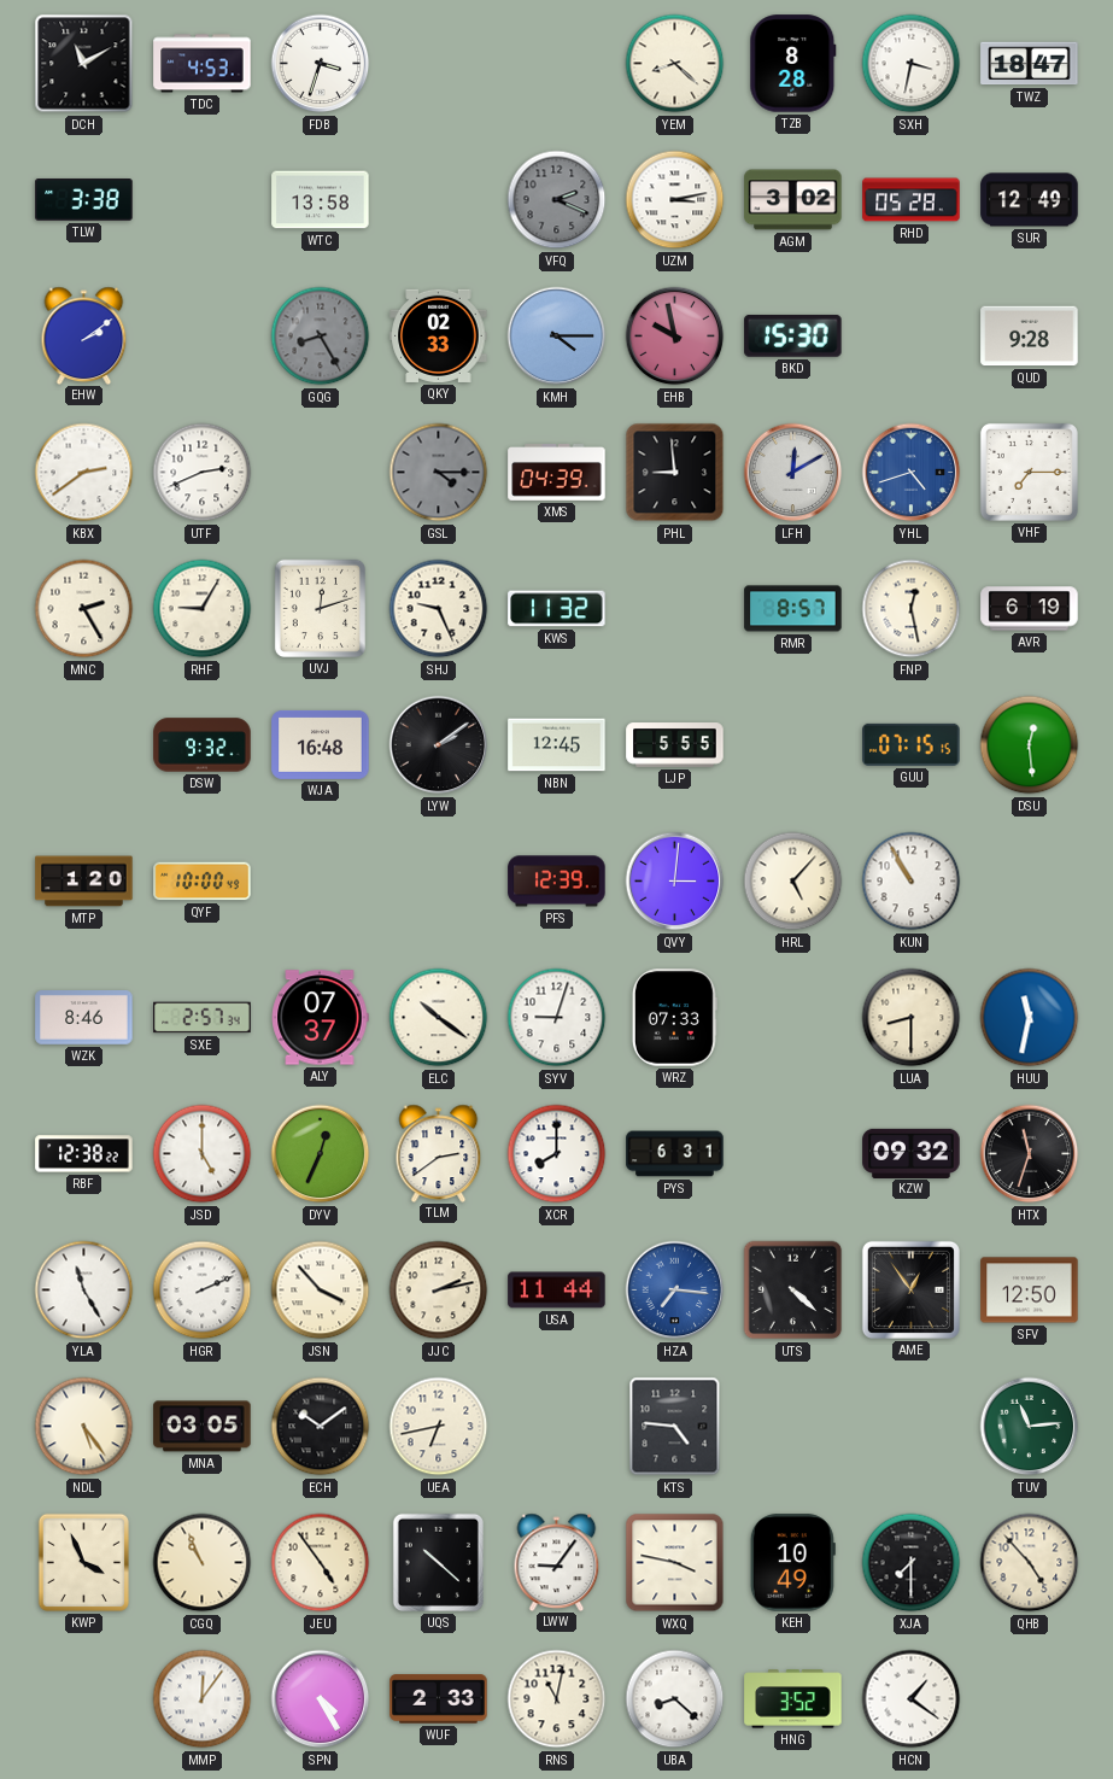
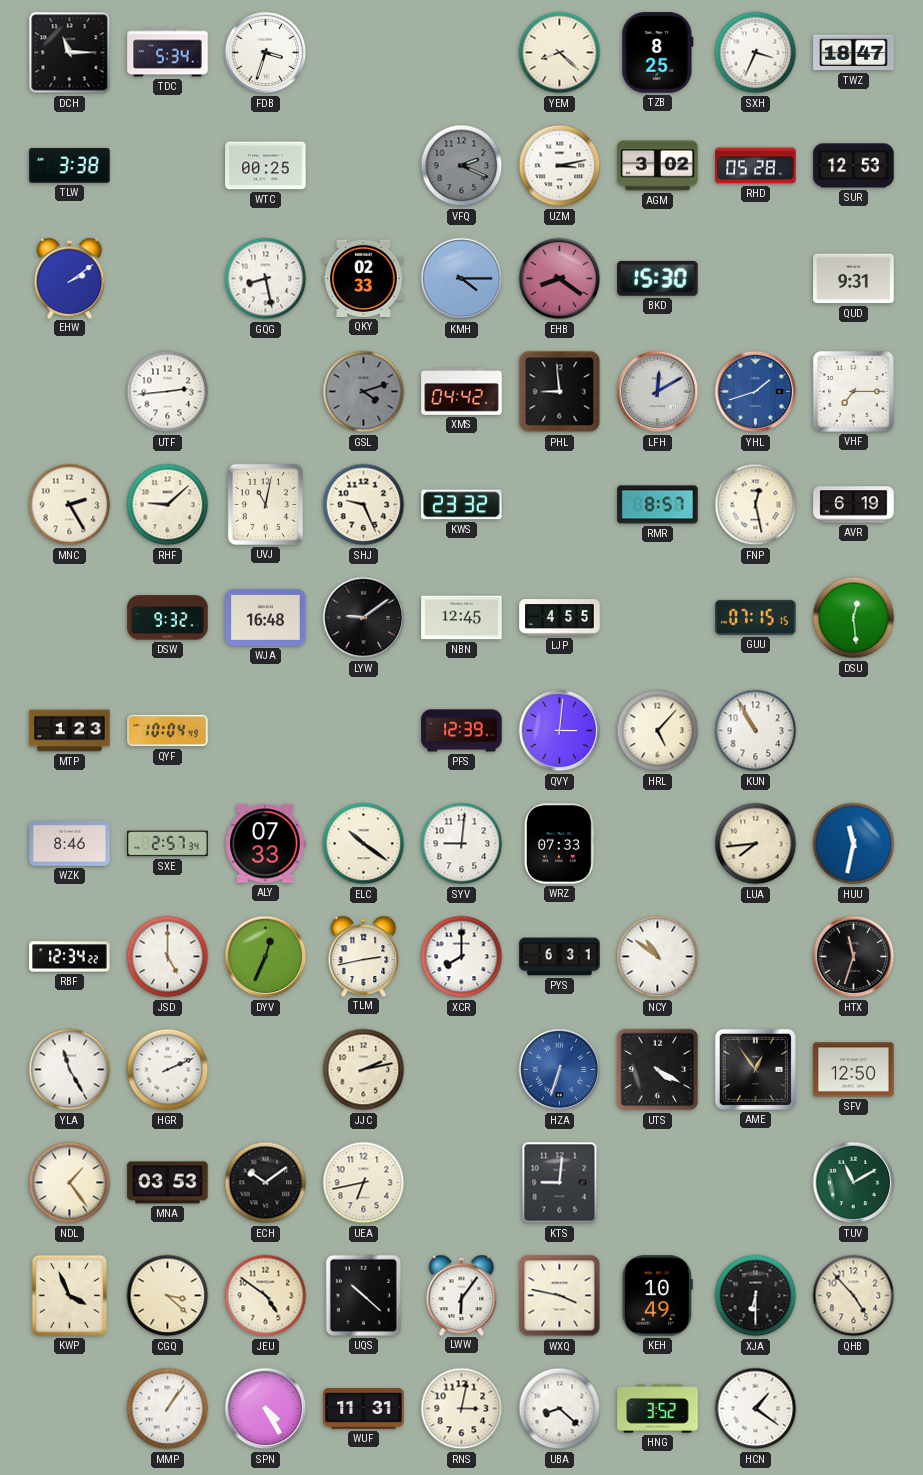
DCH: 11:10 -> 11:15 (70, 53)
TDC: 4:53 -> 5:34 (168, 53)
TZB: 8:28 -> 8:25 (658, 53)
SXH: 3:32 -> 3:34 (756, 53)
WTC: 13:58 -> 00:25 (266, 166)
SUR: 12:49 -> 12:53 (854, 166)
GQG: 8:25 -> 8:28 (266, 279)
GQG dial: grey -> white (266, 279)
EHB: 9:58 -> 8:21 (560, 279)
QUD: 9:28 -> 9:31 (854, 279)
KBX: 2:39 -> none (84, 473)
UTF: 2:41 -> 2:44 (168, 392)
GSL: 4:15 -> 4:12 (364, 392)
XMS: 04:39 -> 04:42 (462, 392)
YHL: 4:42 -> 1:42 (756, 392)
RHF: 9:05 -> 9:08 (168, 505)
UVJ: 12:12 -> 11:02 (265, 504)
KWS: 11:32 -> 23:32 (462, 505)
LYW: 2:09 -> 9:09 (364, 618)
LJP: 5:55 -> 4:55 (560, 618)
MTP: 1:20 -> 1:23 (70, 731)
QYF: 10:00 -> 10:04 (168, 731)
ALY: 07:37 -> 07:33 (265, 844)
SYV: 9:03 -> 9:01 (462, 844)
LUA: 8:30 -> 7:44 (756, 844)
RBF: 12:38 -> 12:34 (70, 957)
TLM: 2:39 -> 2:43 (364, 956)
NCY: none -> 10:51 (658, 957)
KZW: 09:32 -> none (912, 1153)
JSN: 3:53 -> none (321, 1291)
USA: 11:44 -> none (557, 1291)
HZA: 7:16 -> 6:33 (560, 1070)
UTS: 4:22 -> 4:20 (658, 1070)
NDL: 5:24 -> 1:24 (70, 1183)
MNA: 03:05 -> 03:53 (168, 1183)
KTS: 4:46 -> 9:01 (560, 1183)
TUV: 11:14 -> 11:10 (854, 1183)
CGQ: 10:56 -> 3:22 (168, 1296)
JEU: 4:54 -> 4:51 (266, 1296)
LWW: 9:06 -> 6:06 (462, 1295)
XJA: 7:30 -> 6:30 (756, 1296)
MMP: 12:06 -> 1:06 (168, 1409)
WUF: 2:33 -> 11:31 (364, 1409)
RNS: 11:02 -> 3:02 (462, 1409)
